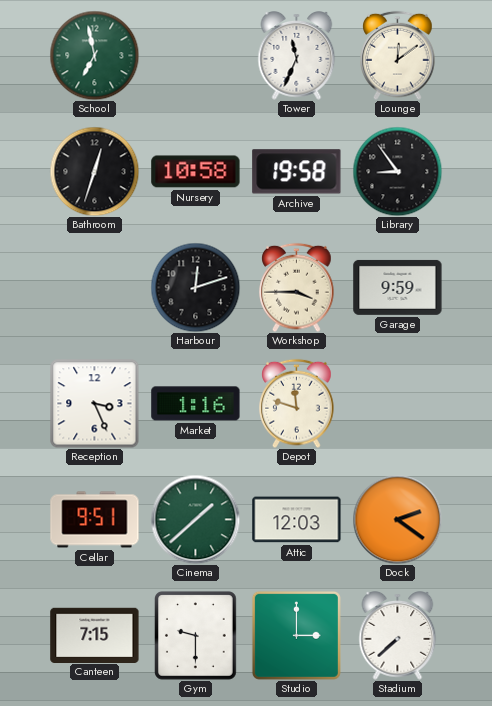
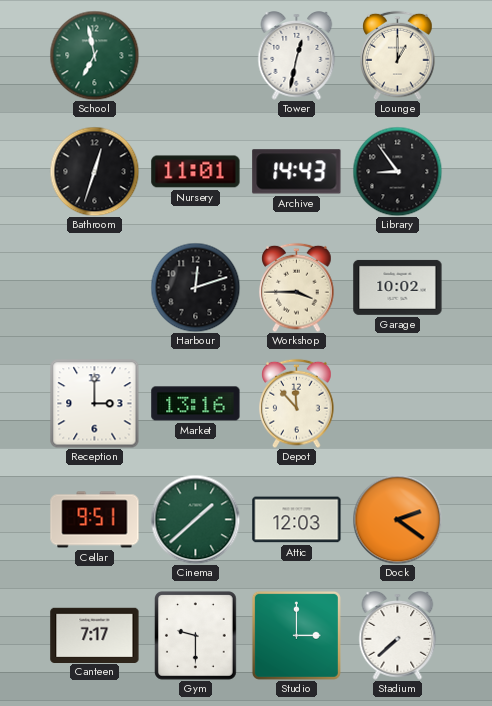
Tower: 11:34 -> 12:32 (297, 56)
Lounge: 12:09 -> 1:00 (398, 55)
Nursery: 10:58 -> 11:01 (196, 172)
Archive: 19:58 -> 14:43 (297, 172)
Garage: 9:59 -> 10:02 (398, 287)
Reception: 3:26 -> 3:00 (94, 403)
Market: 1:16 -> 13:16 (196, 404)
Depot: 11:48 -> 11:53 (297, 403)
Canteen: 7:15 -> 7:17 (95, 635)
